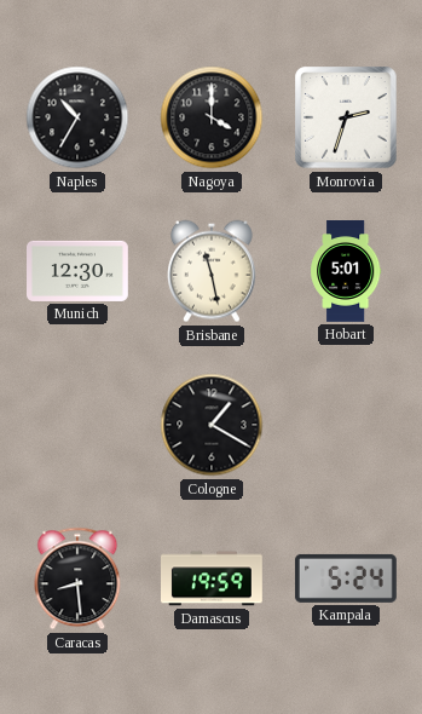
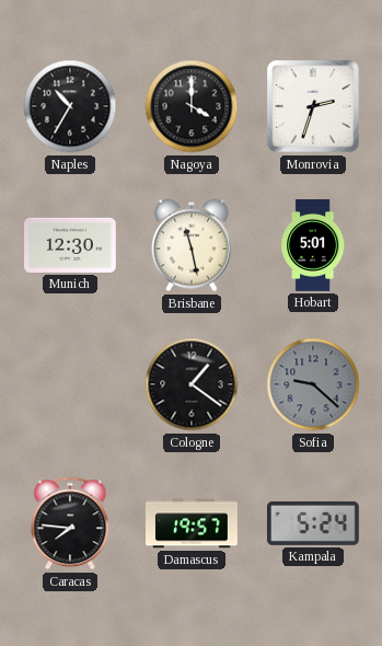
Cologne: 1:20 -> 1:21 (192, 384)
Sofia: none -> 9:22 (313, 384)
Caracas: 8:29 -> 7:46 (70, 523)
Damascus: 19:59 -> 19:57 (193, 523)
